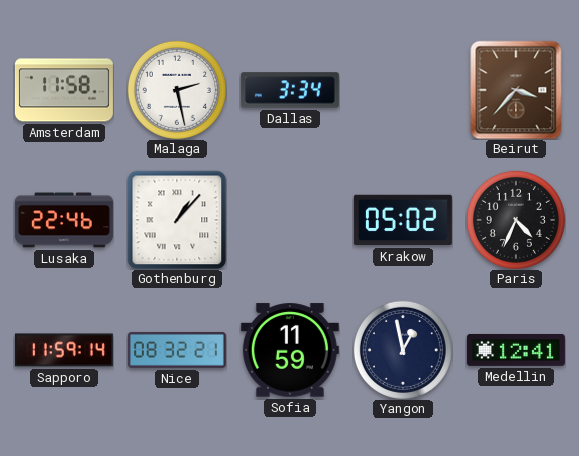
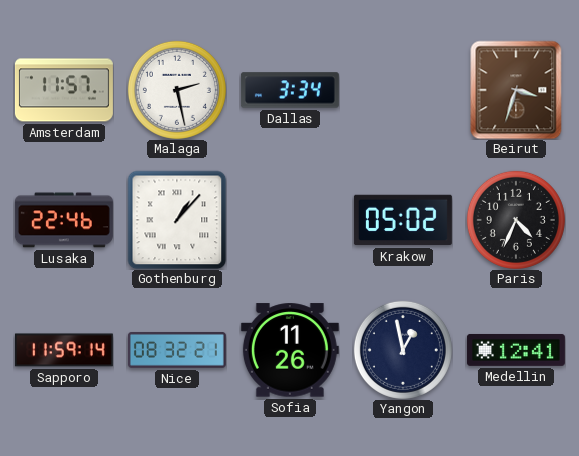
Amsterdam: 11:58 -> 11:57 (64, 90)
Beirut: 3:37 -> 3:33 (516, 90)
Sofia: 11:59 -> 11:26 (290, 350)
